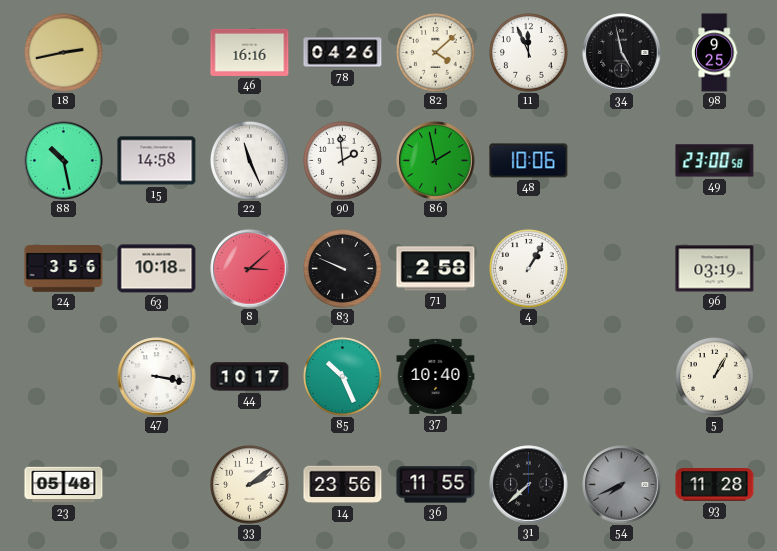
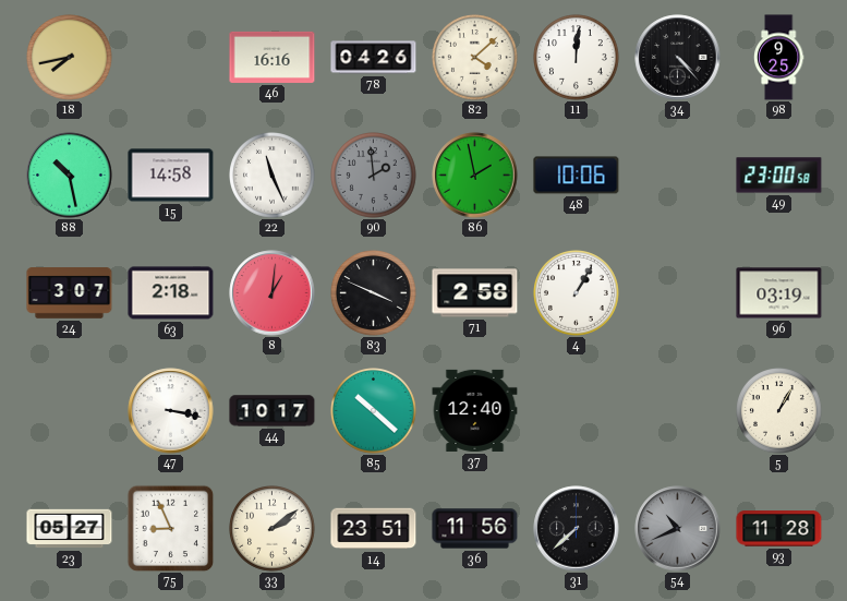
18: 2:43 -> 7:43 (70, 58)
11: 11:56 -> 12:01 (577, 58)
34: 4:58 -> 4:23 (678, 58)
90 dial: white -> grey (374, 176)
24: 3:56 -> 3:07 (70, 293)
63: 10:18 -> 2:18 (171, 293)
8: 3:08 -> 1:01 (273, 293)
83: 9:49 -> 3:49 (374, 293)
85: 10:26 -> 10:22 (374, 411)
37: 10:40 -> 12:40 (475, 410)
23: 05:48 -> 05:27 (70, 529)
75: none -> 8:56 (170, 528)
14: 23:56 -> 23:51 (374, 529)
36: 11:55 -> 11:56 (475, 529)
54: 7:41 -> 10:41 (678, 529)
